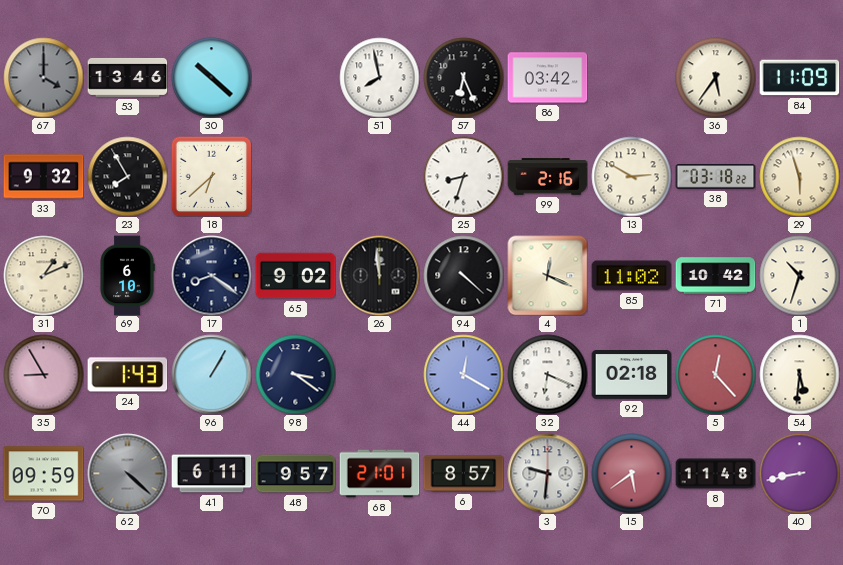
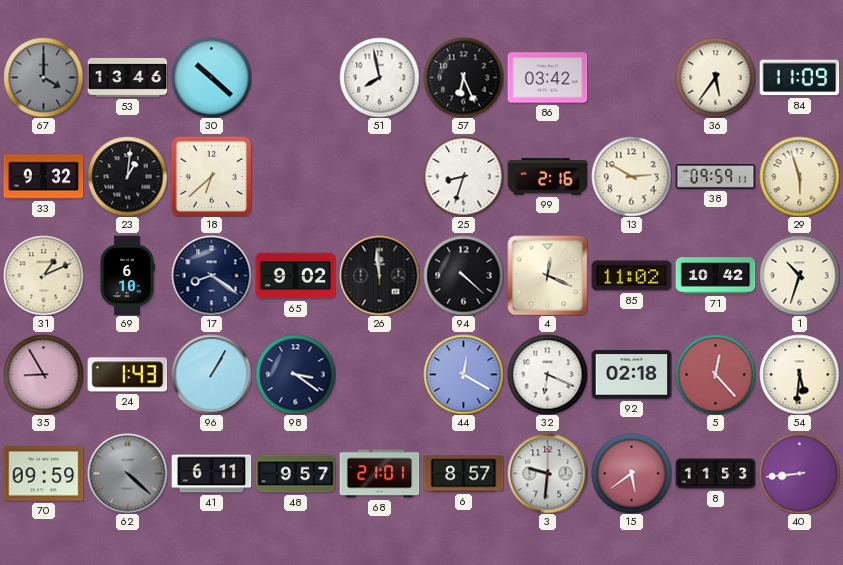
23: 7:55 -> 1:01 (127, 176)
38: 03:18 -> 09:59 (715, 177)
8: 11:48 -> 11:53 (715, 474)
40: 8:43 -> 8:44 (799, 473)
